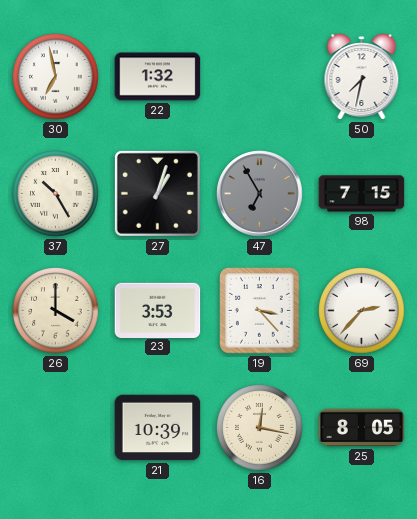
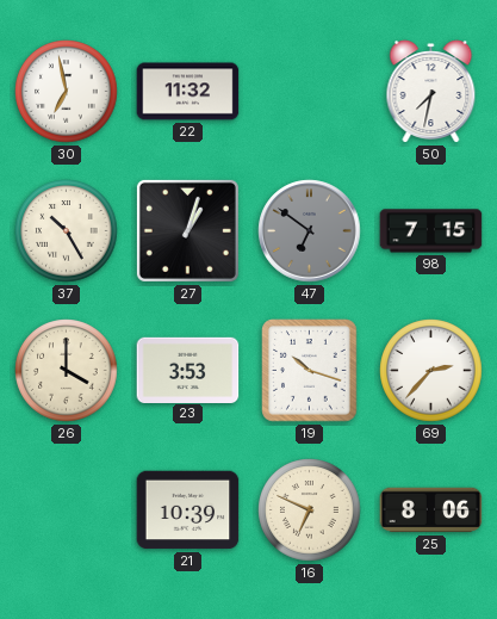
22: 1:32 -> 11:32 (188, 92)
47: 6:55 -> 6:51 (310, 231)
19: 3:23 -> 10:18 (310, 371)
16: 12:17 -> 6:49 (310, 510)
25: 8:05 -> 8:06 (431, 510)
